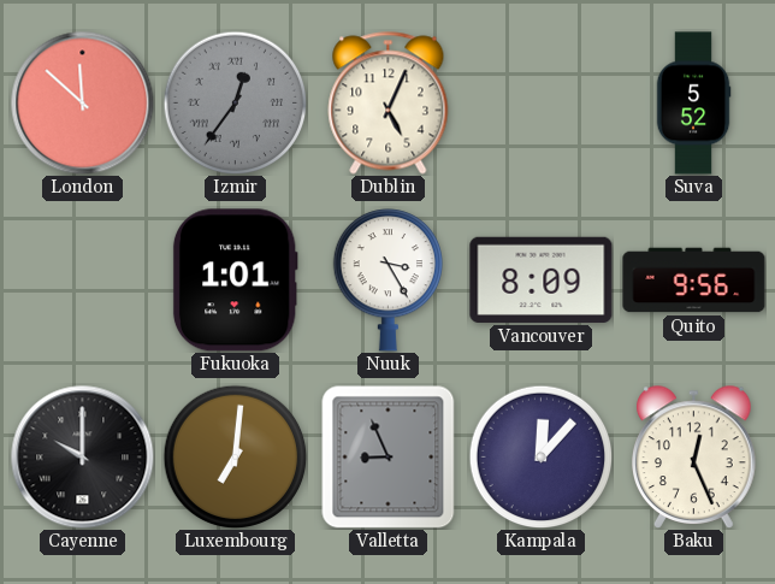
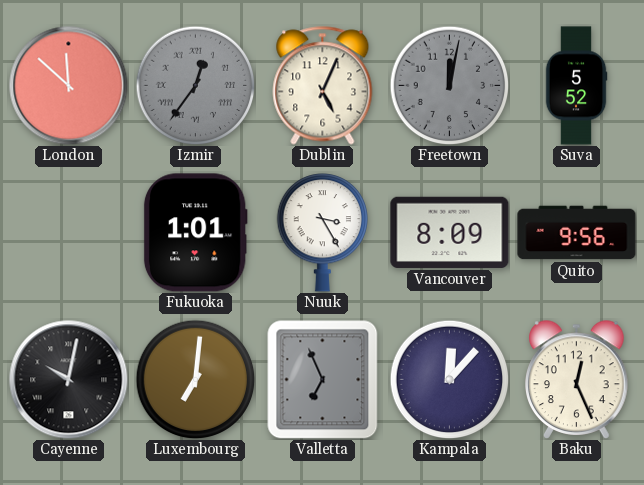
Freetown: none -> 12:02 (449, 85)
Cayenne: 10:00 -> 10:02 (69, 380)
Valletta: 8:56 -> 6:56 (323, 379)
